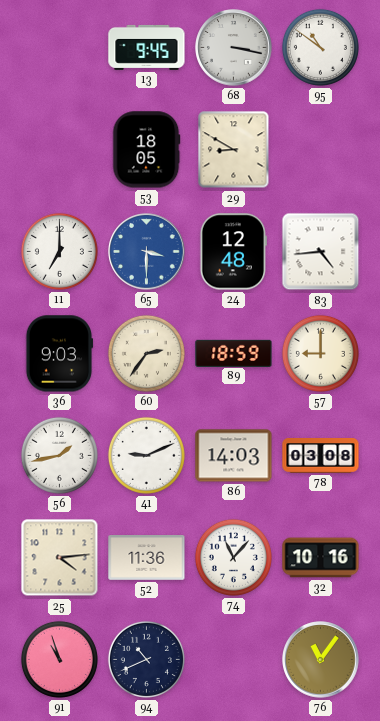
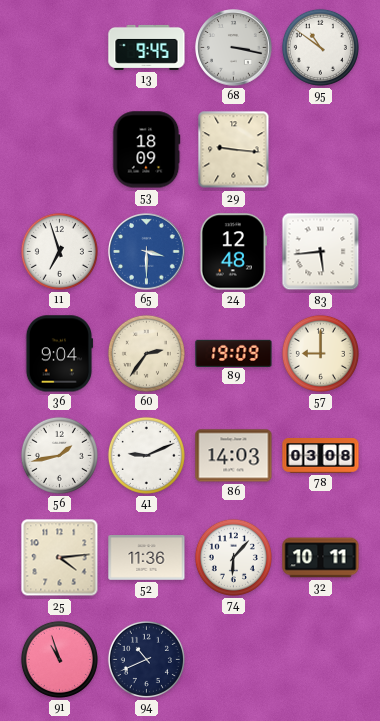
53: 18:05 -> 18:09 (146, 150)
29: 8:50 -> 9:16 (234, 150)
11: 7:00 -> 6:57 (59, 251)
83: 4:44 -> 5:44 (321, 252)
36: 9:03 -> 9:04 (59, 354)
89: 18:59 -> 19:09 (234, 353)
74: 11:07 -> 6:07 (233, 557)
32: 10:16 -> 10:11 (321, 558)
76: 11:06 -> none (321, 660)
